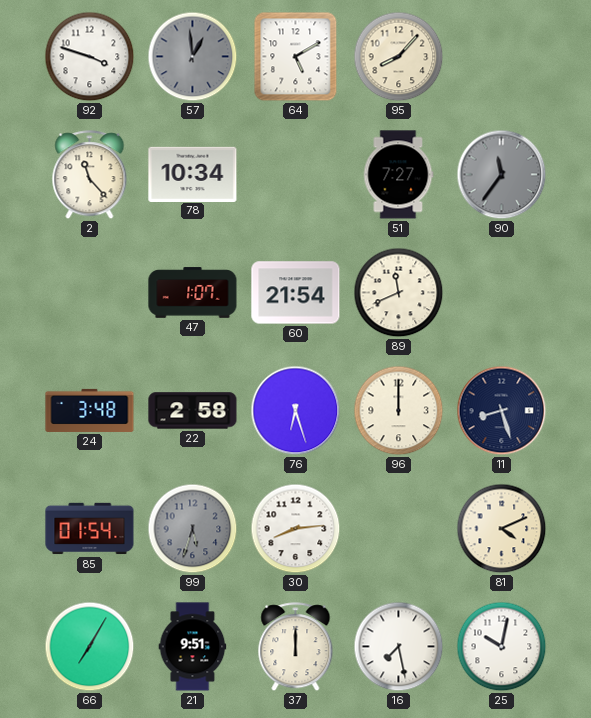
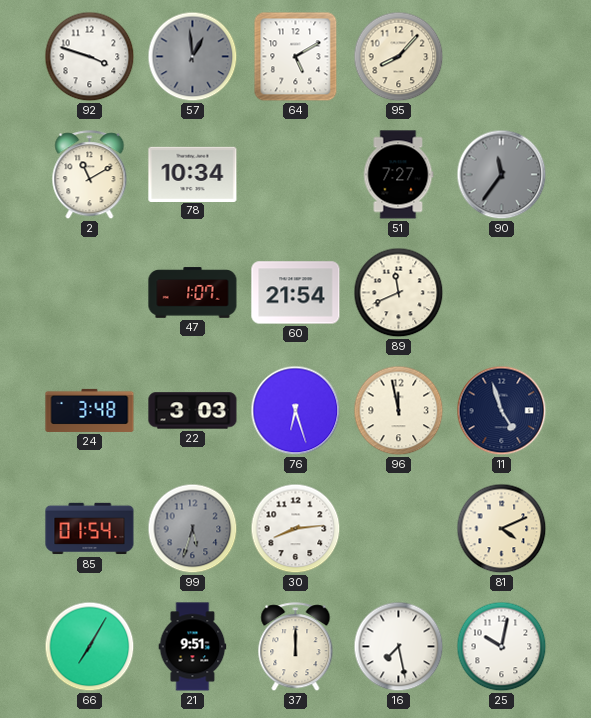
2: 11:23 -> 11:10 (90, 175)
22: 2:58 -> 3:03 (193, 411)
96: 12:00 -> 11:58 (399, 411)
11: 8:27 -> 4:57 (502, 411)
